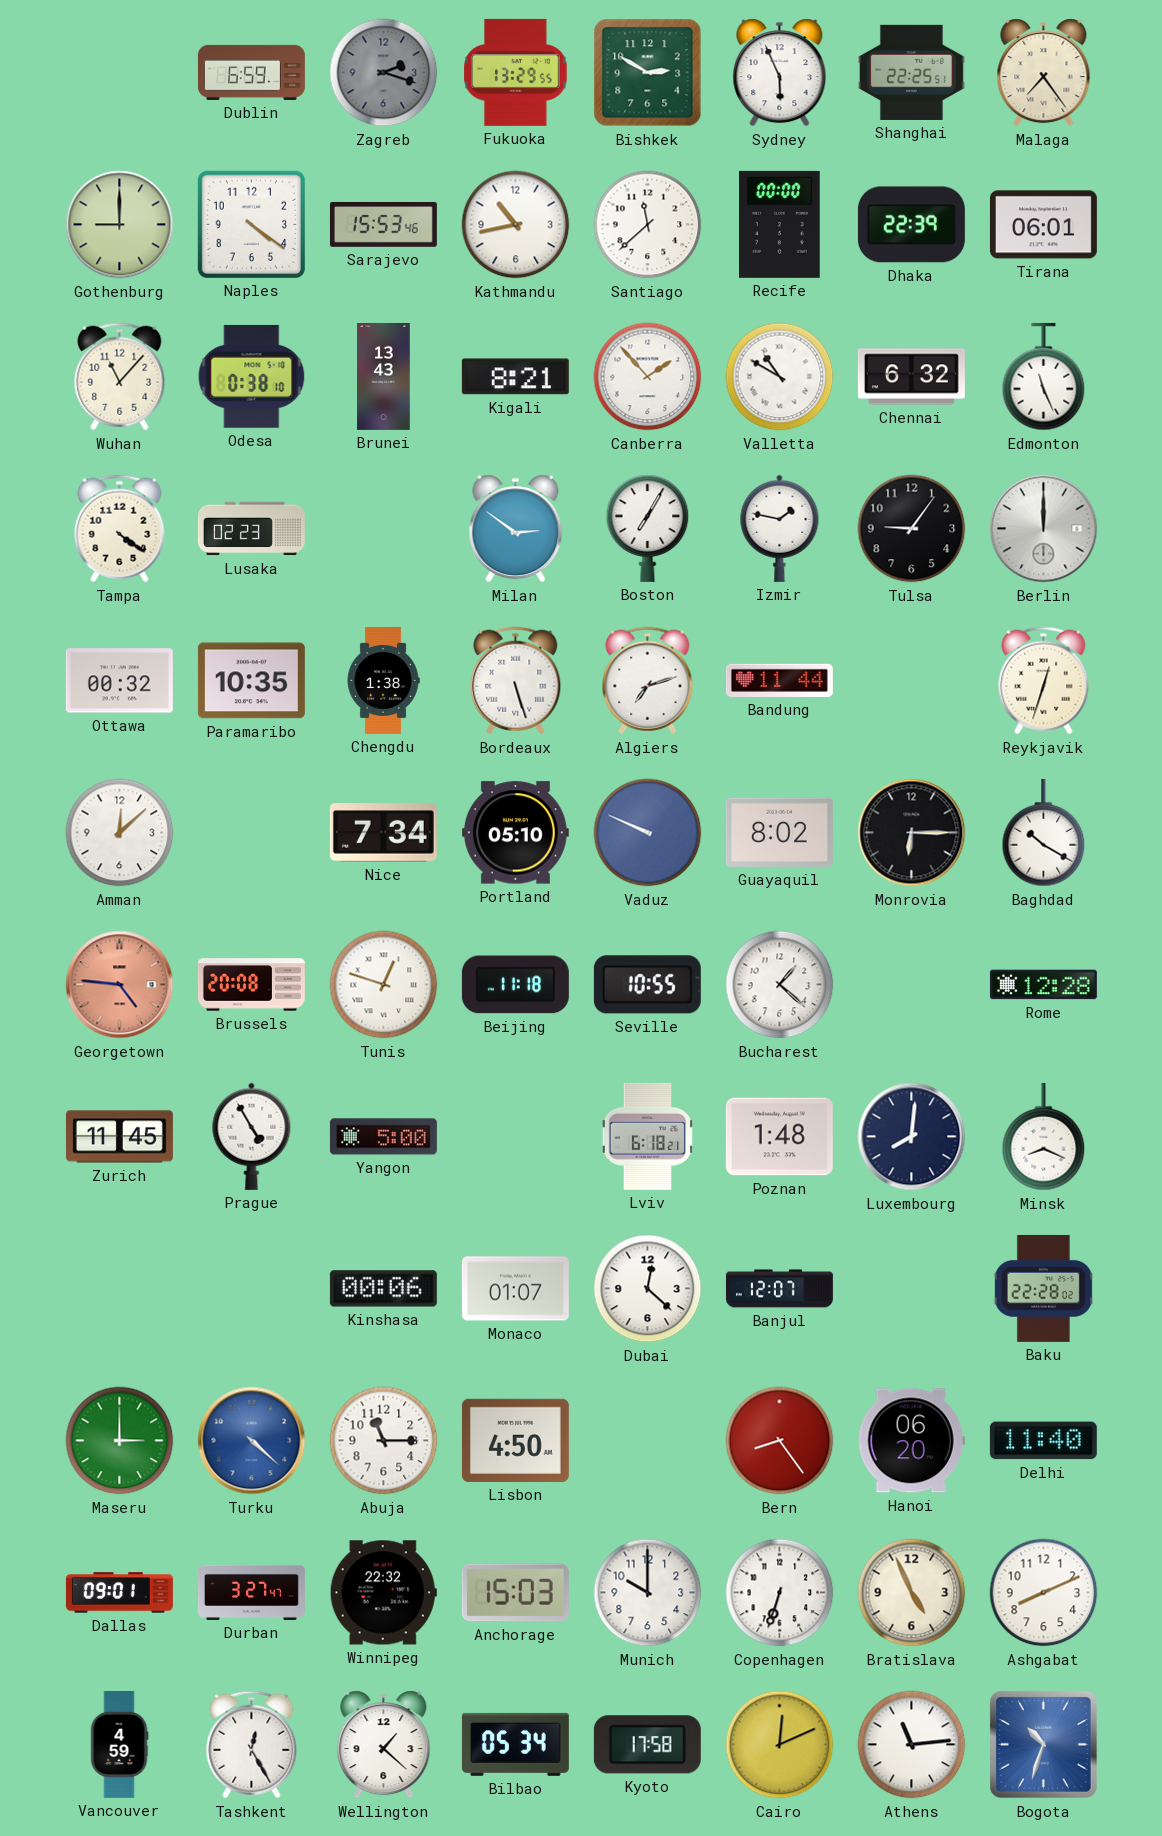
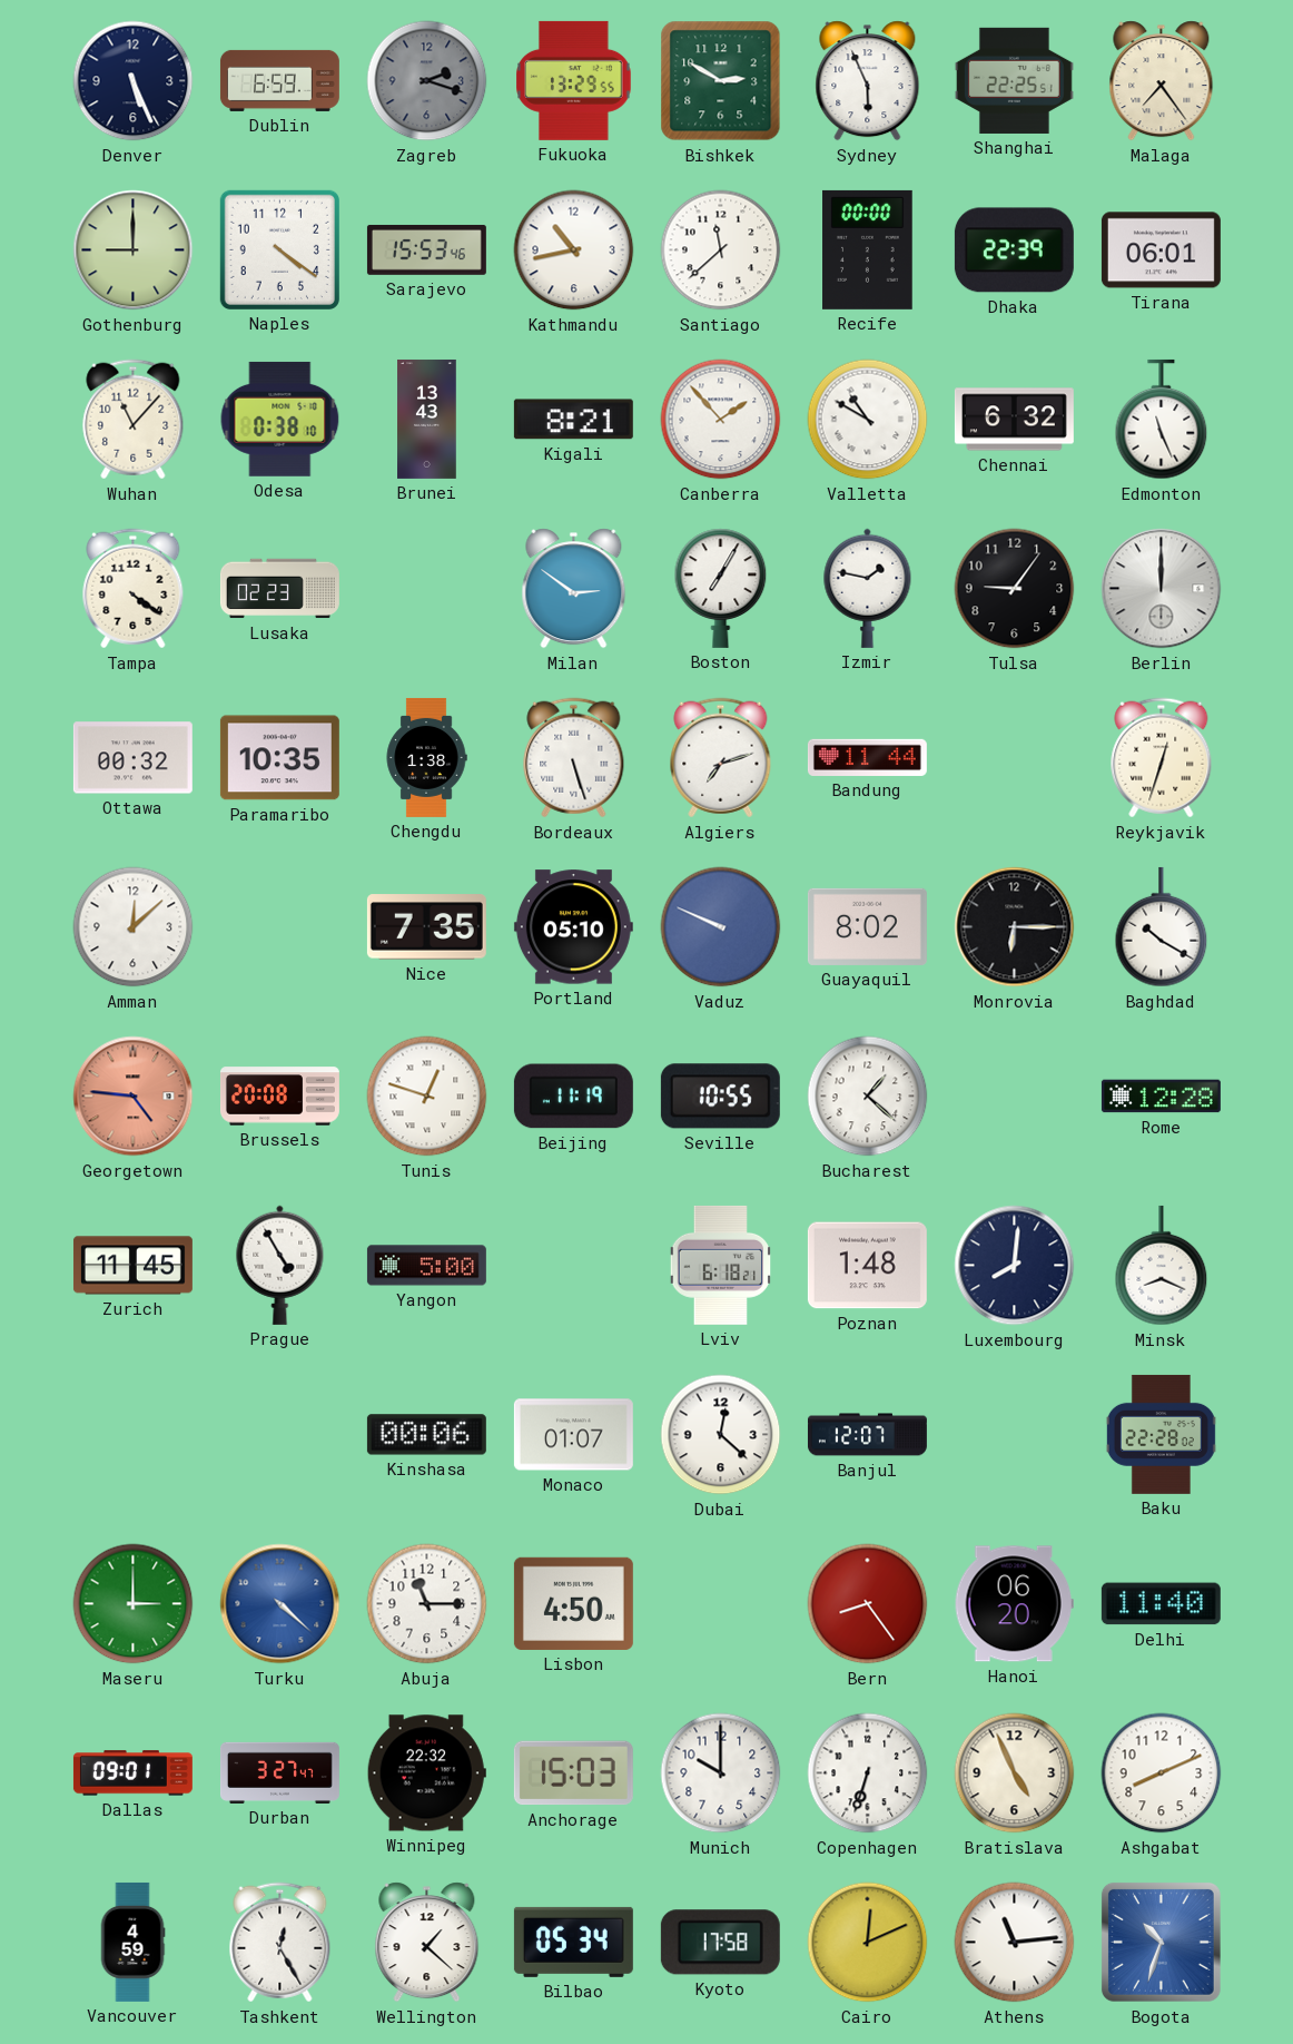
Denver: none -> 5:26 (134, 81)
Nice: 7:34 -> 7:35 (426, 927)
Beijing: 11:18 -> 11:19 (573, 1097)
